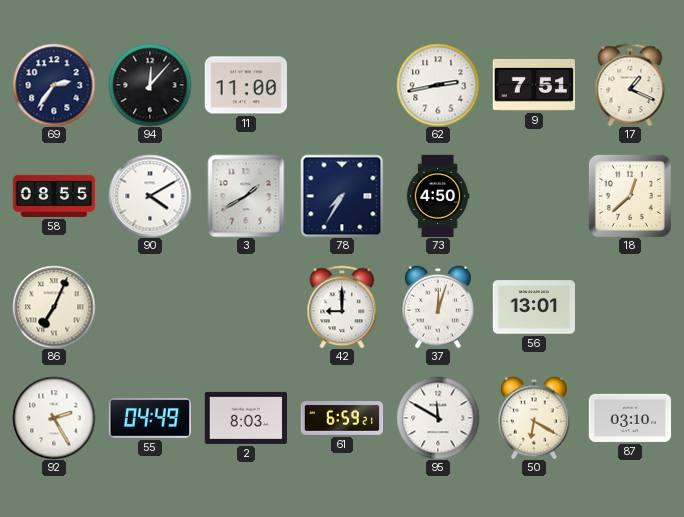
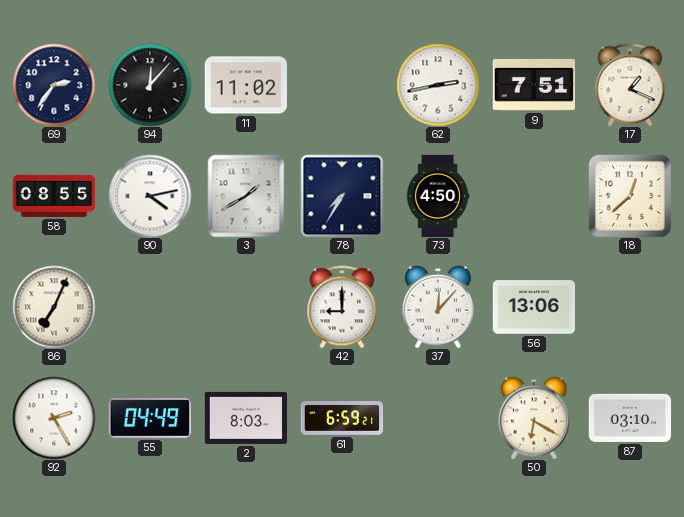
11: 11:00 -> 11:02 (245, 85)
90: 4:10 -> 4:13 (150, 196)
37: 12:03 -> 12:07 (439, 307)
56: 13:01 -> 13:06 (533, 307)
95: 11:50 -> none (438, 418)
